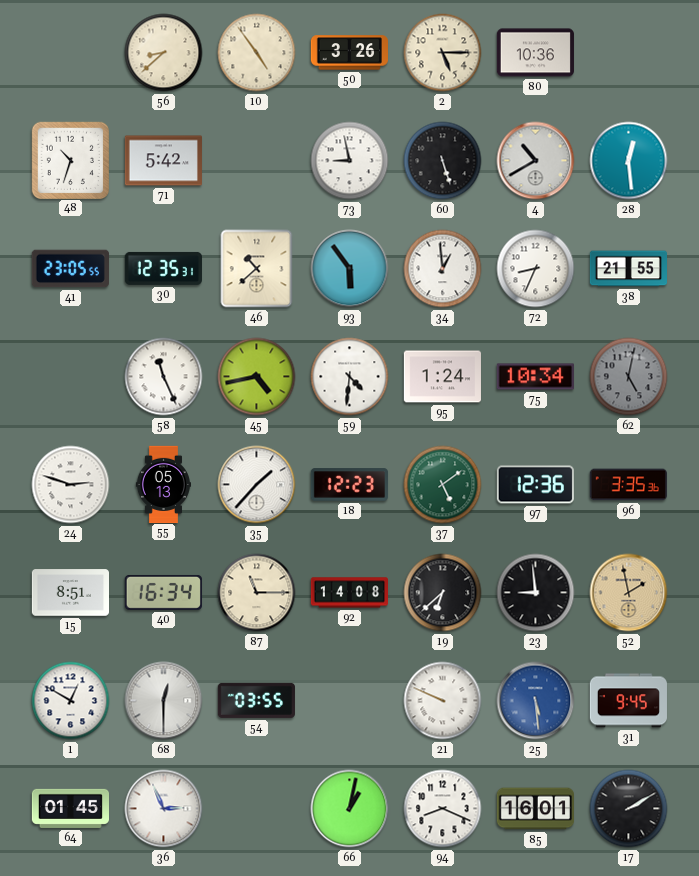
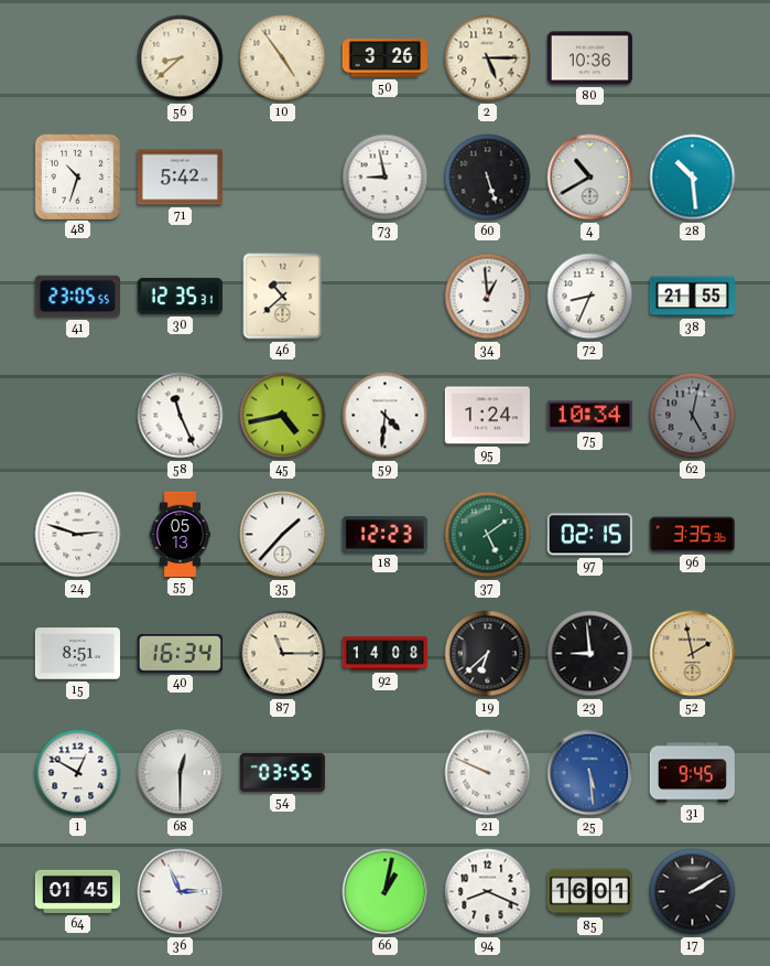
28: 12:29 -> 10:29 (693, 178)
93: 5:54 -> none (350, 269)
97: 12:36 -> 02:15 (589, 535)
